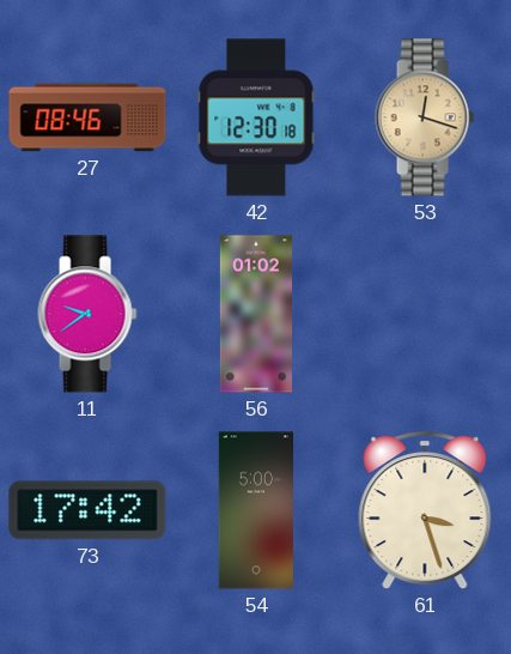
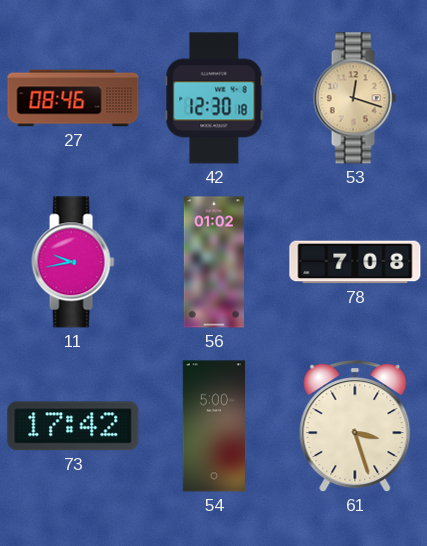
11: 9:39 -> 9:43 (73, 262)
78: none -> 7:08 (355, 262)
